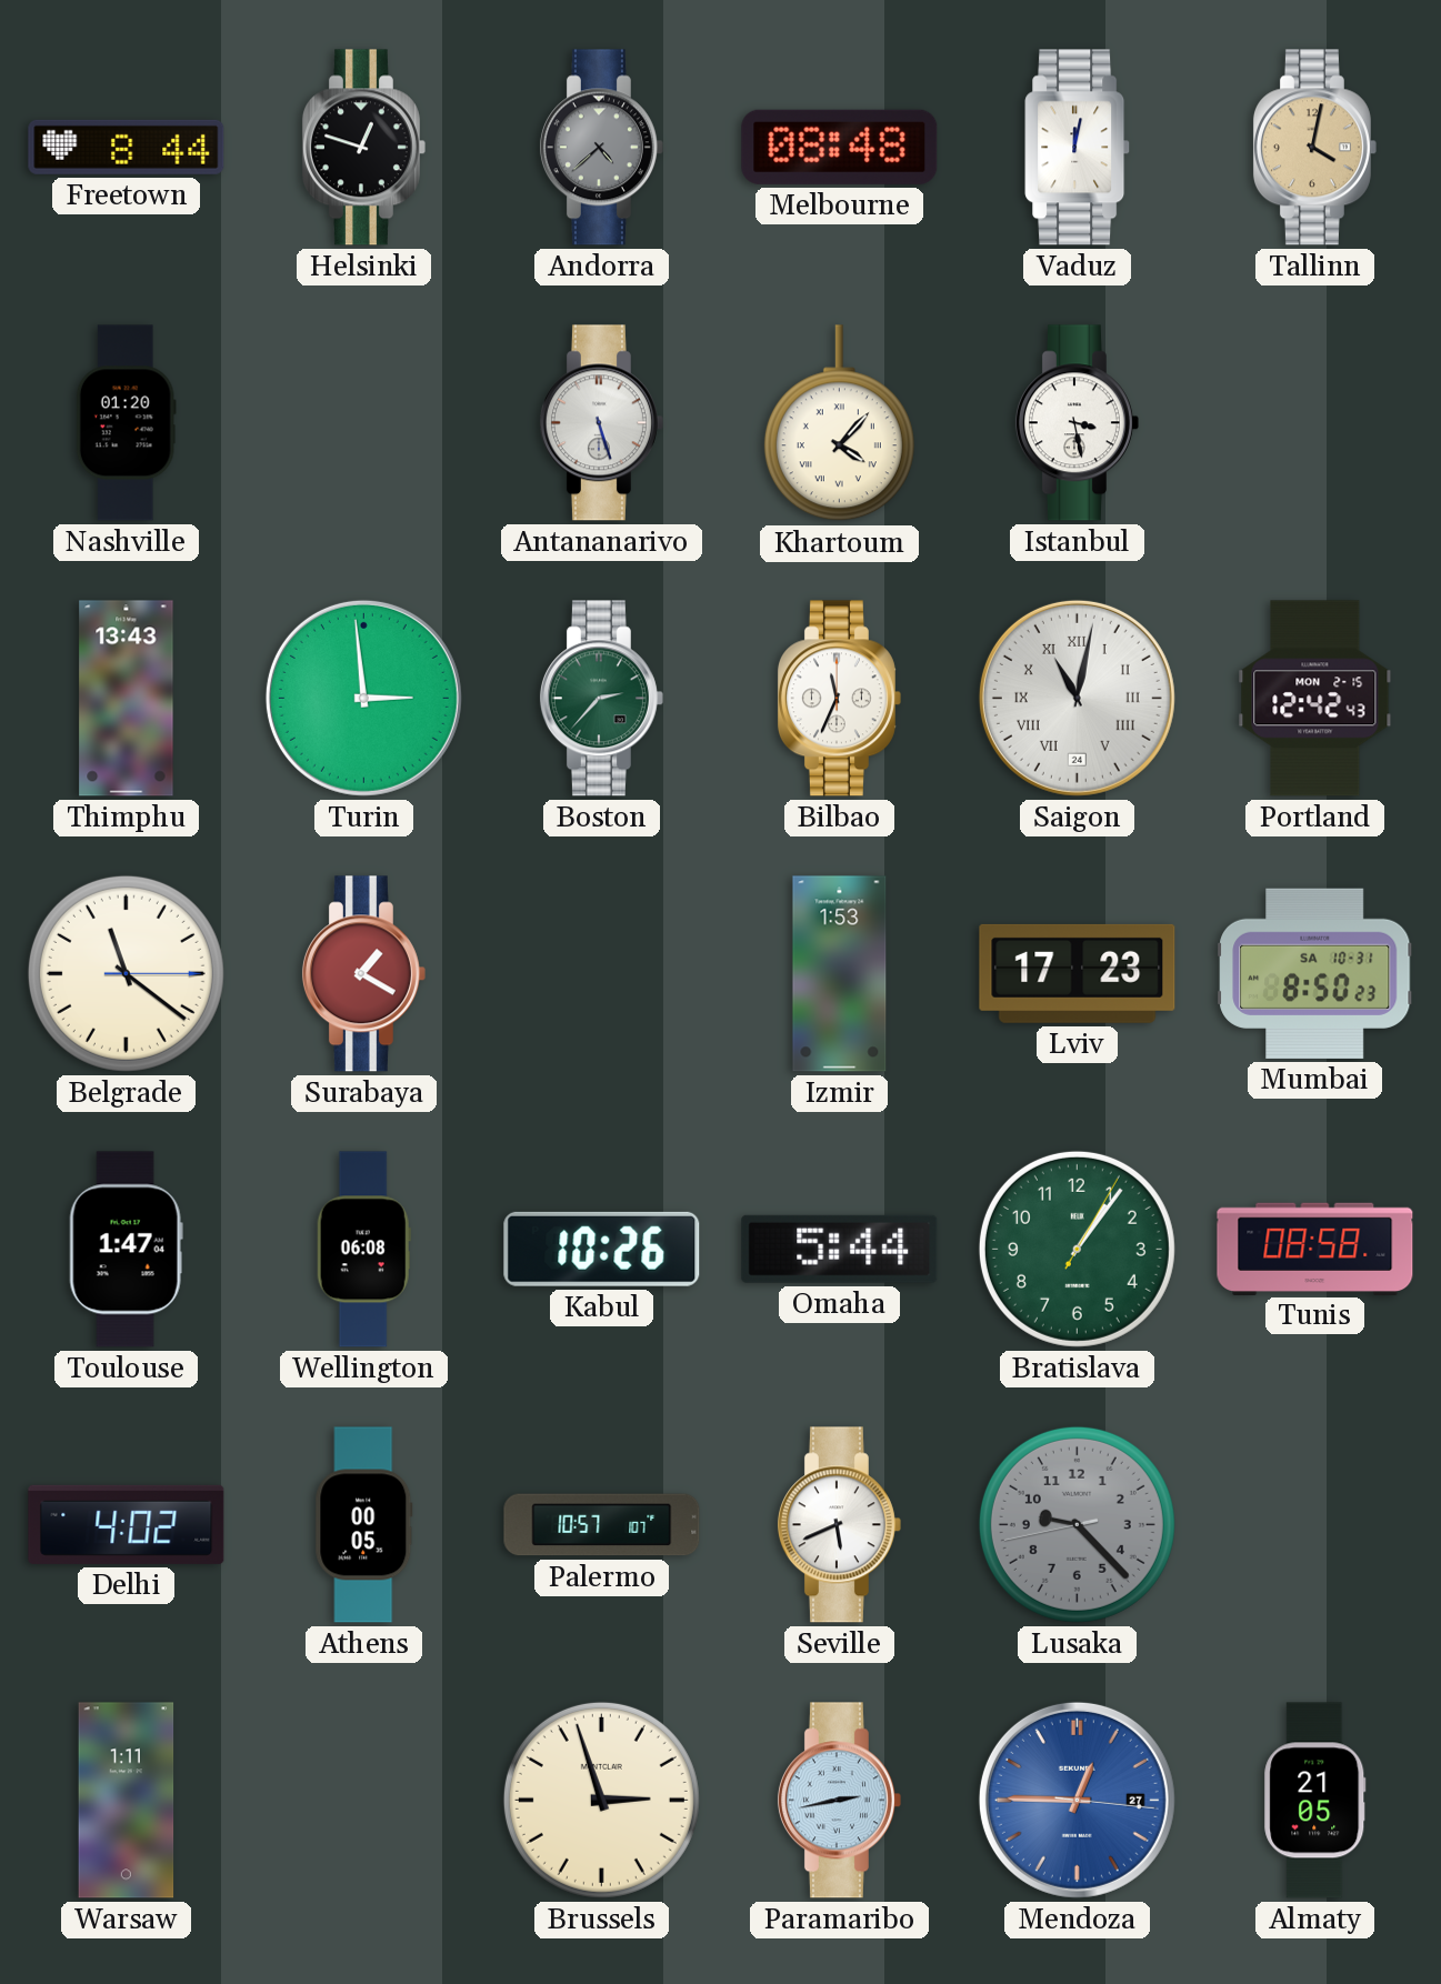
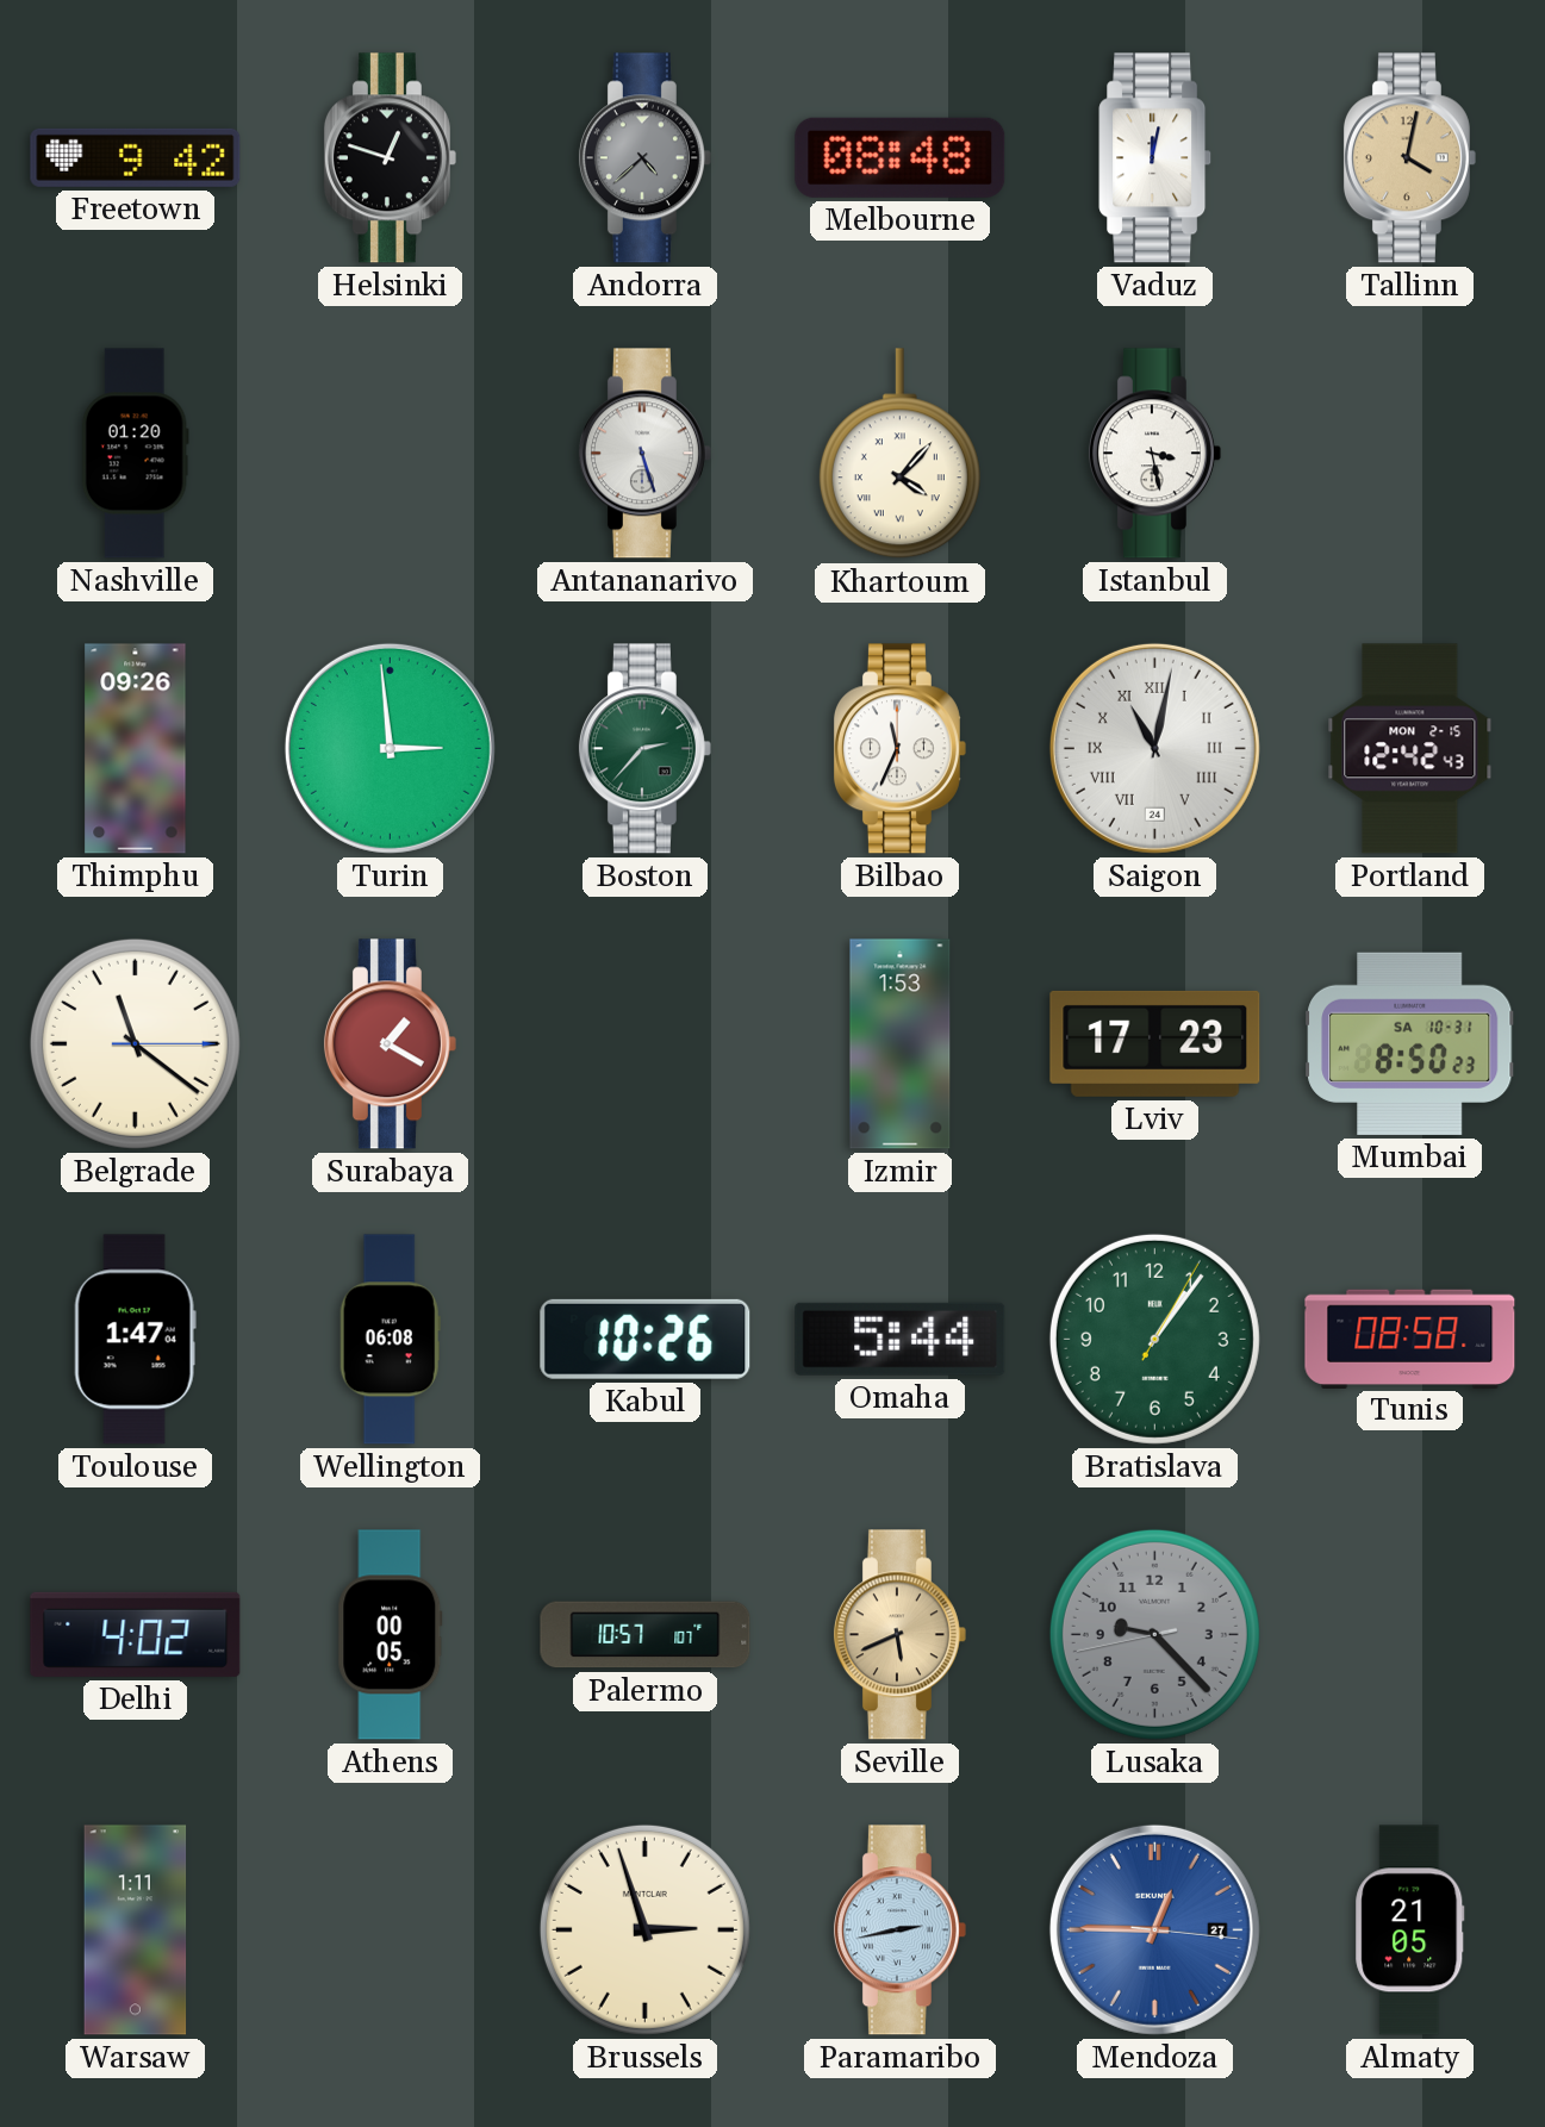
Freetown: 8:44 -> 9:42 (136, 157)
Thimphu: 13:43 -> 09:26 (136, 749)
Seville dial: white -> champagne (899, 1635)
